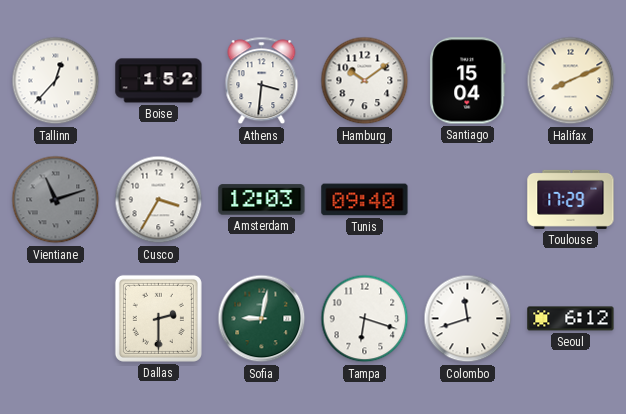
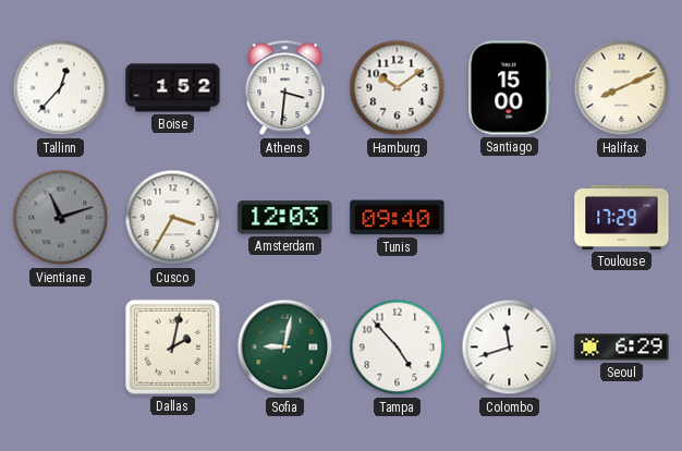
Santiago: 15:04 -> 15:00 (510, 88)
Dallas: 2:30 -> 2:02 (172, 346)
Tampa: 6:18 -> 4:53 (398, 348)
Seoul: 6:12 -> 6:29 (622, 348)
